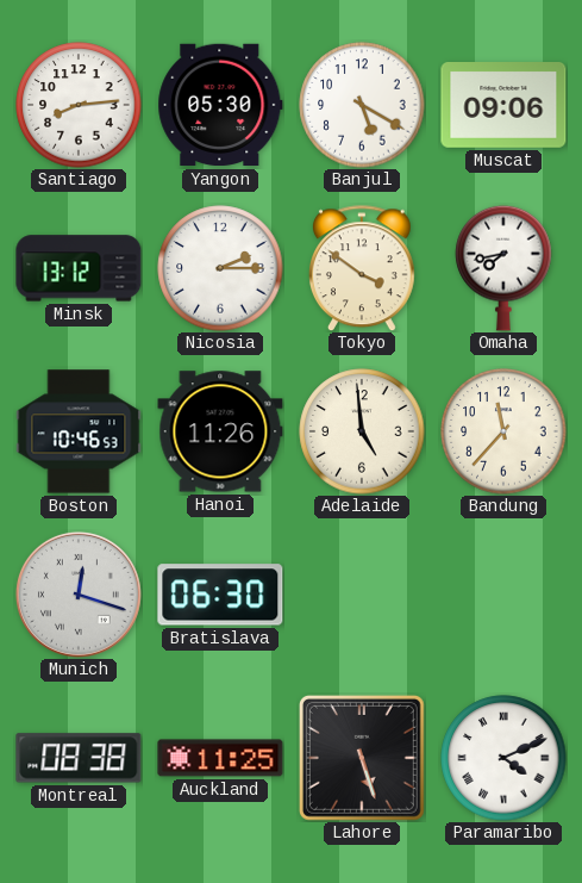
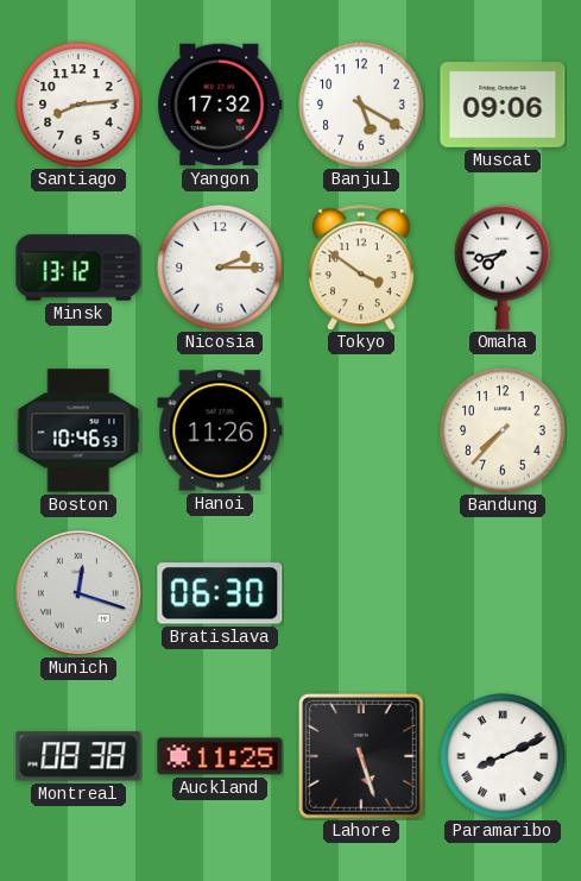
Yangon: 05:30 -> 17:32 (220, 105)
Adelaide: 4:59 -> none (362, 431)
Bandung: 11:37 -> 7:37 (503, 430)
Paramaribo: 4:11 -> 8:11 (503, 756)
